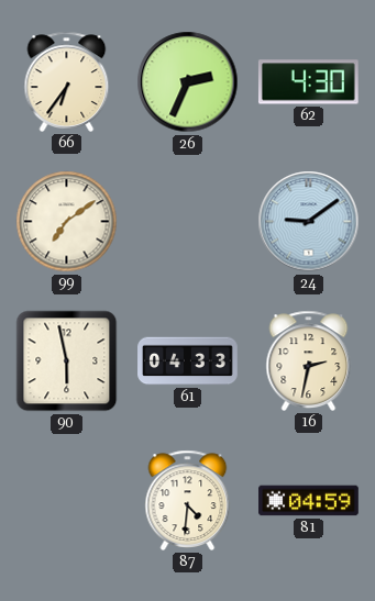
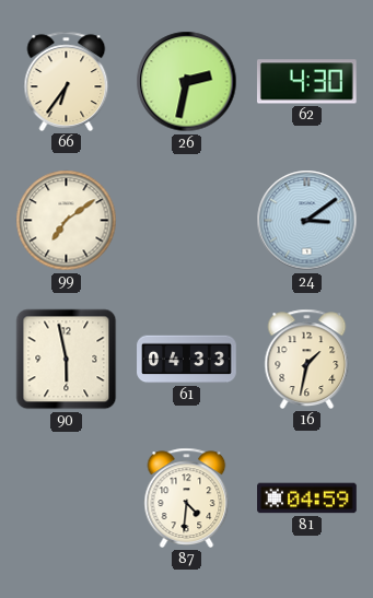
26: 2:34 -> 2:32 (187, 82)
24: 9:09 -> 3:09 (307, 221)
16: 2:32 -> 1:32 (307, 359)
